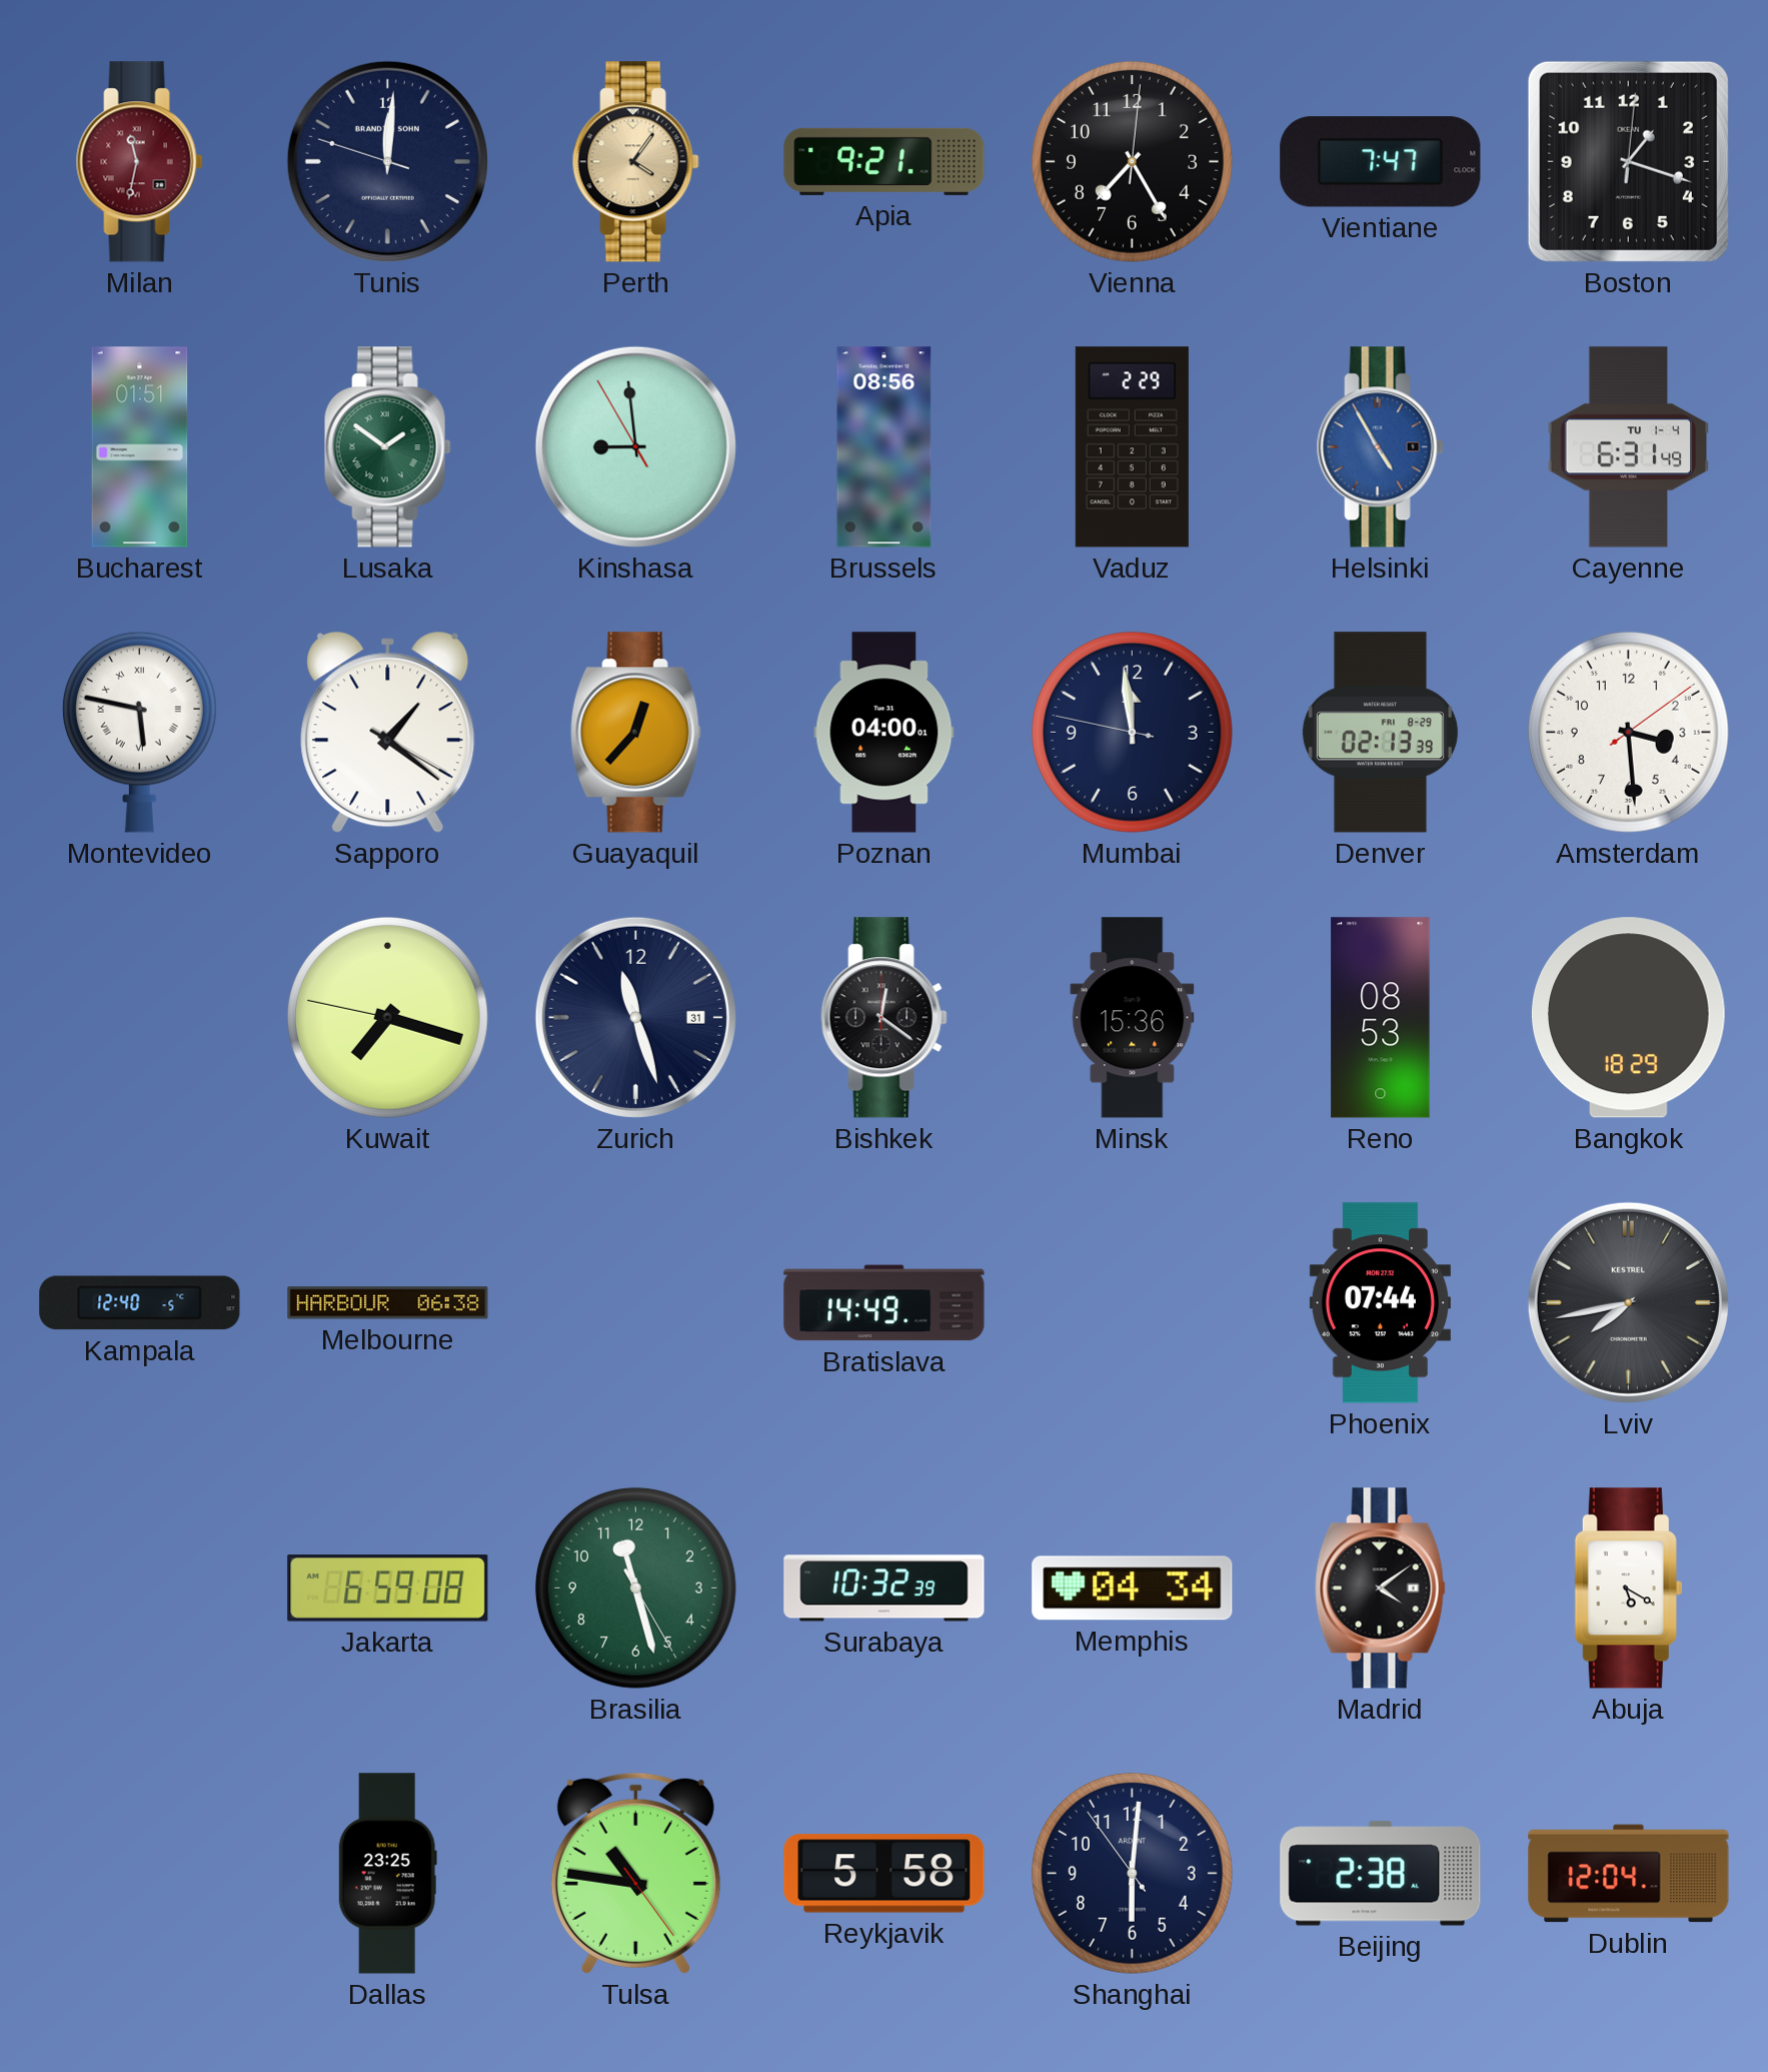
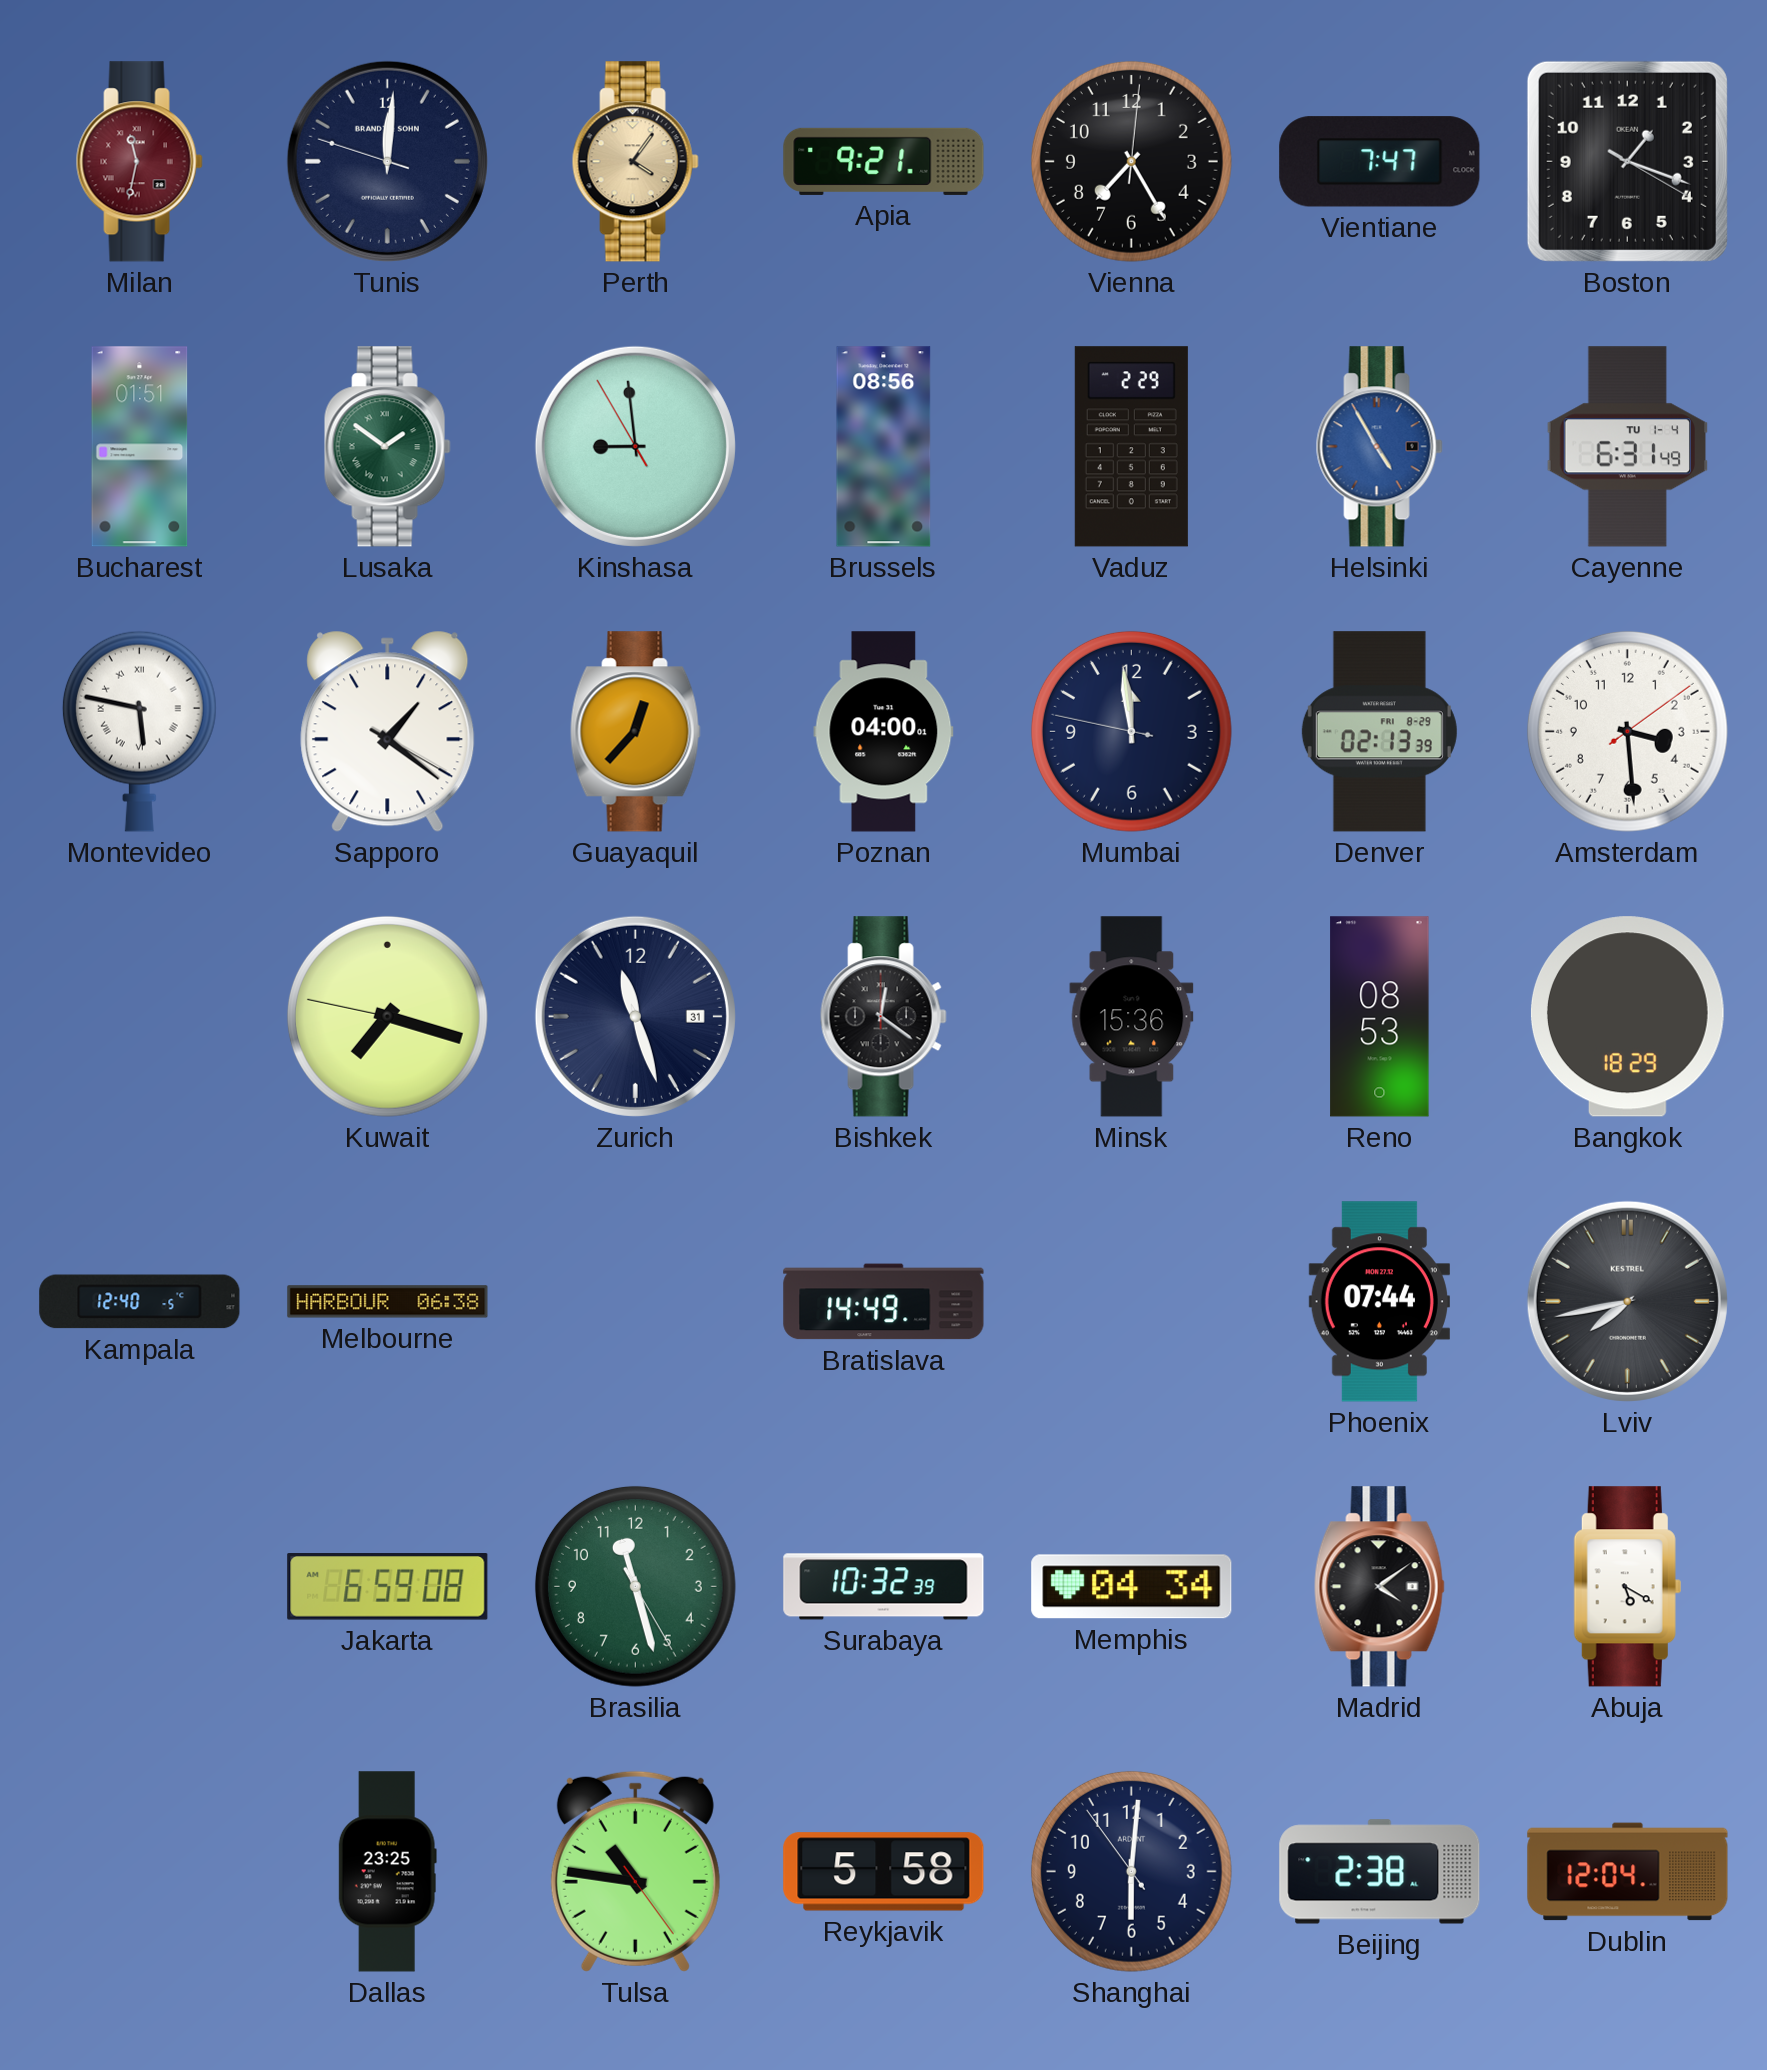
Boston: 1:18:01 -> 1:18:20 (1627, 161)
